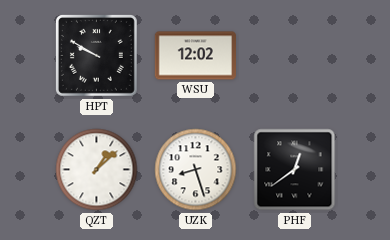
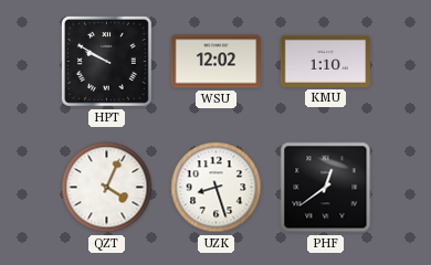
KMU: none -> 1:10 (325, 61)
QZT: 1:08 -> 4:04 (107, 188)
